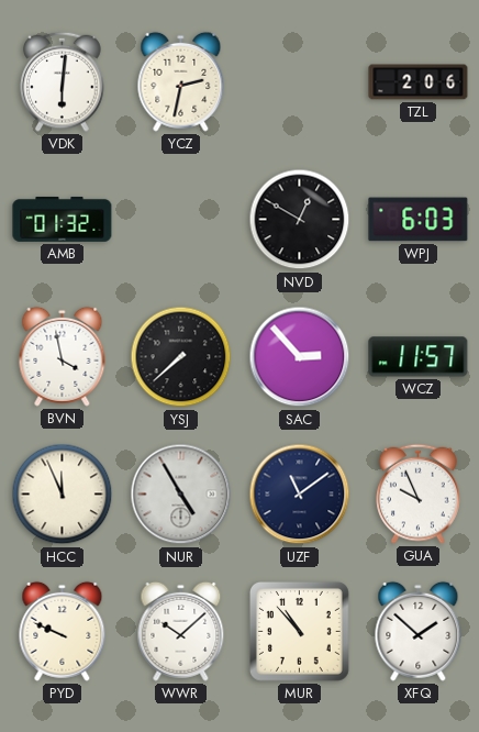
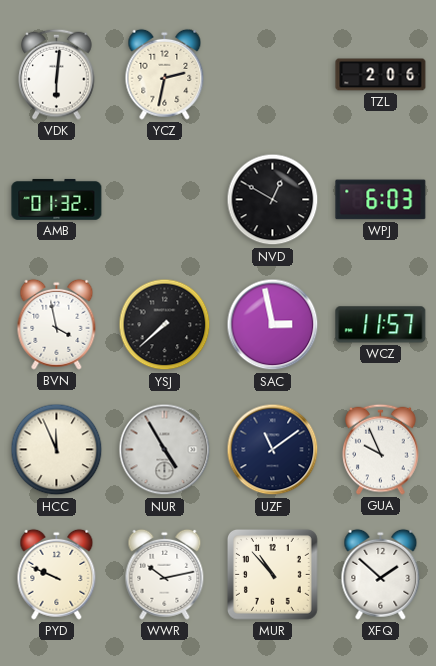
SAC: 2:53 -> 2:58 (273, 325)
WWR: 10:08 -> 10:13 (165, 574)
